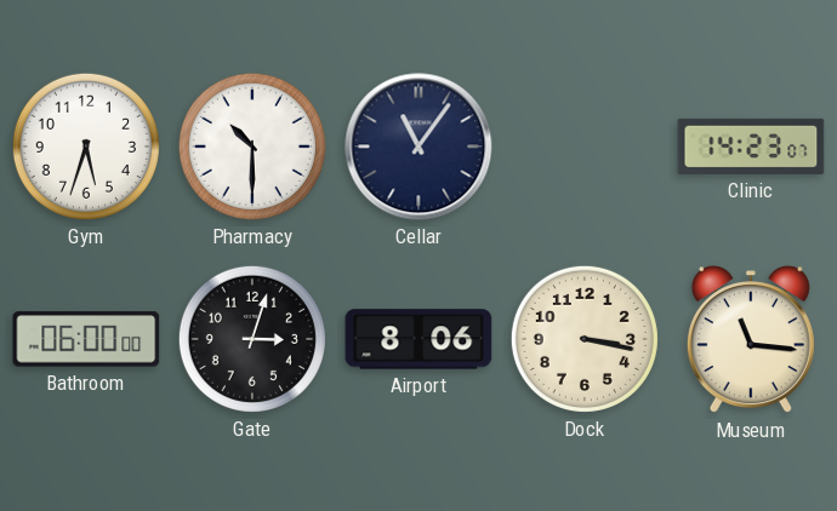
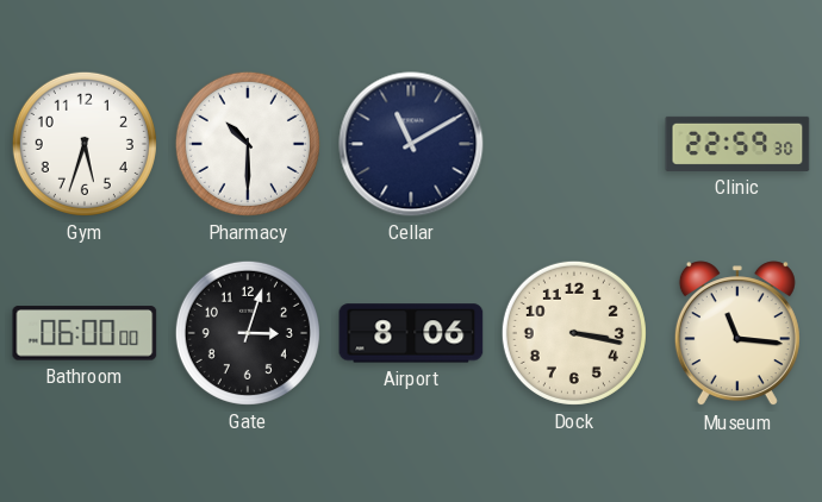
Cellar: 11:06 -> 11:10 (411, 144)
Clinic: 14:23 -> 22:59 (737, 144)
